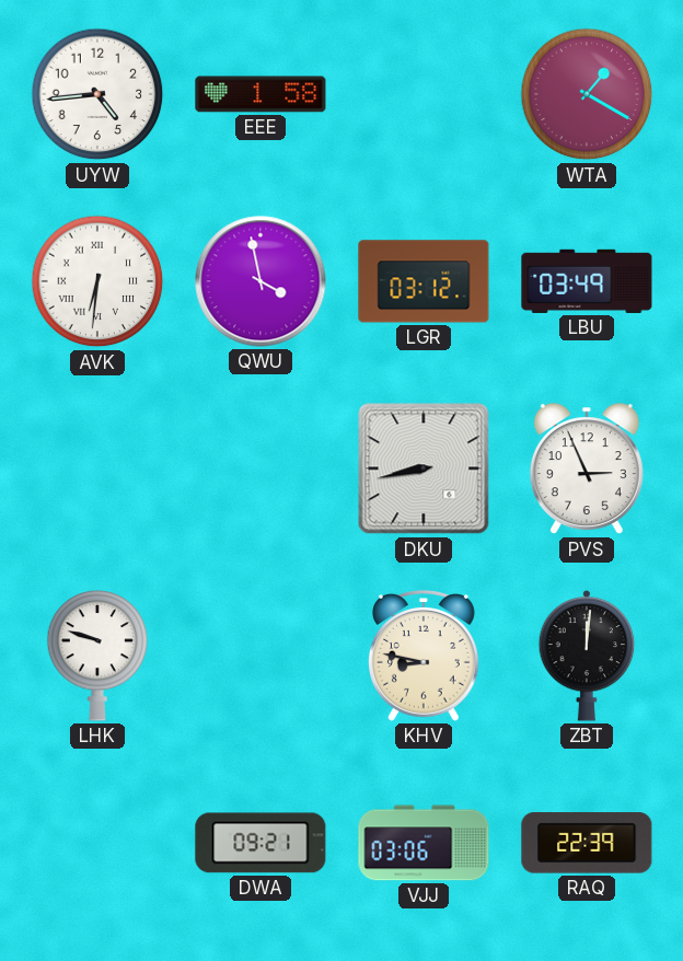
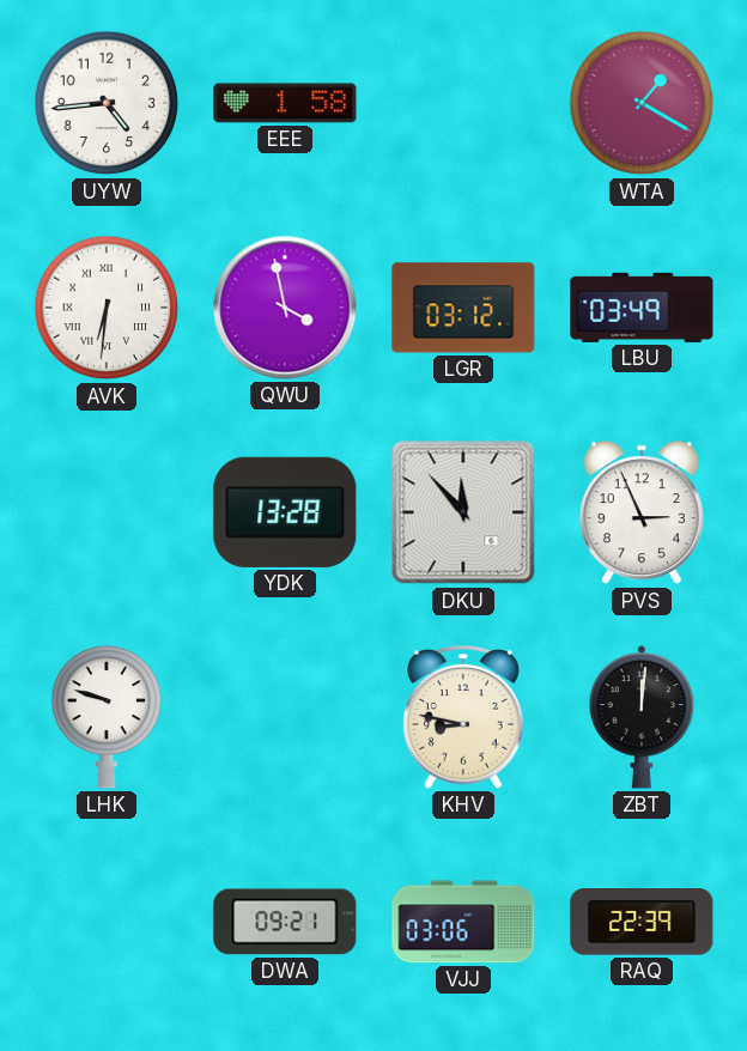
YDK: none -> 13:28 (285, 512)
DKU: 8:43 -> 11:53 (463, 512)
